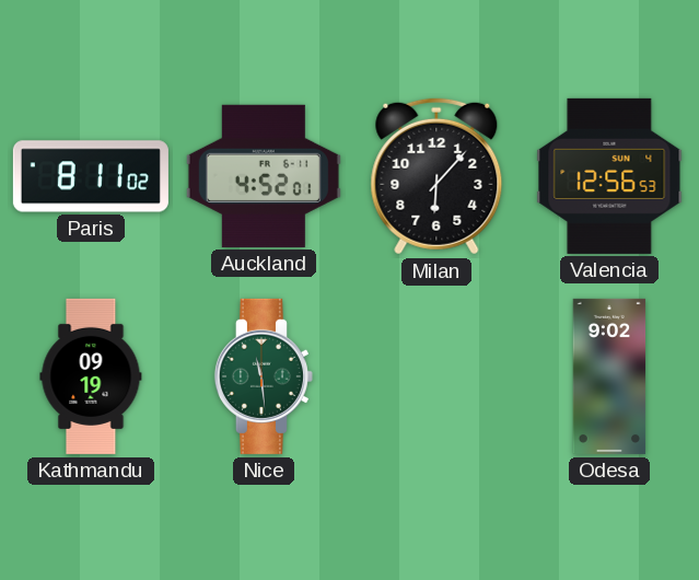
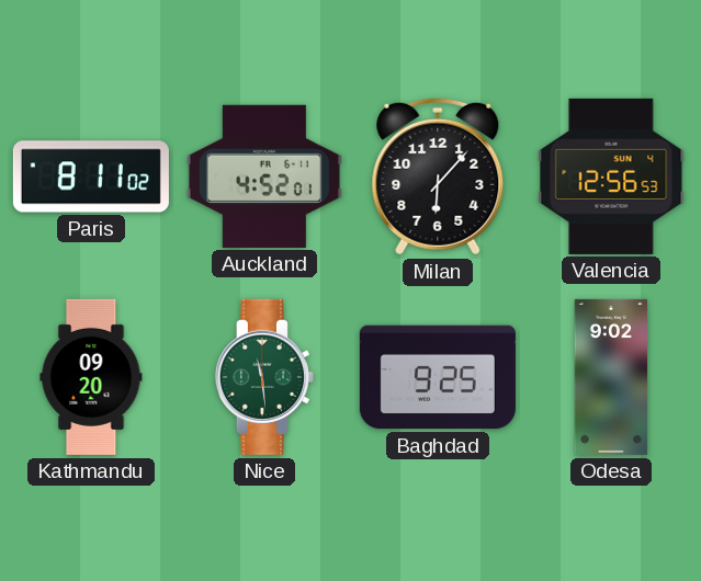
Kathmandu: 09:19 -> 09:20 (91, 377)
Baghdad: none -> 9:25 (438, 377)
